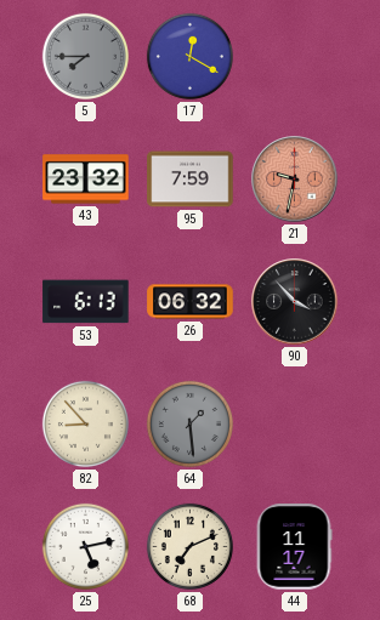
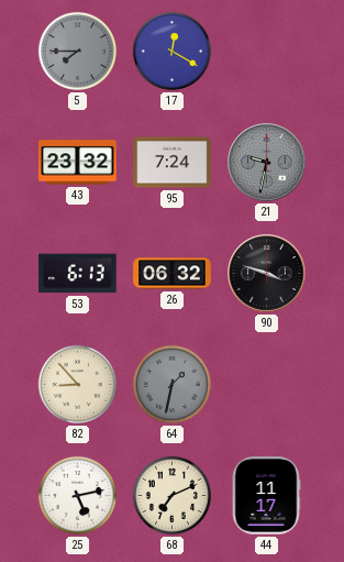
95: 7:59 -> 7:24 (173, 163)
21 dial: salmon -> grey (267, 163)
90: 3:53 -> 3:48 (267, 274)
64: 1:29 -> 1:32 (171, 384)
